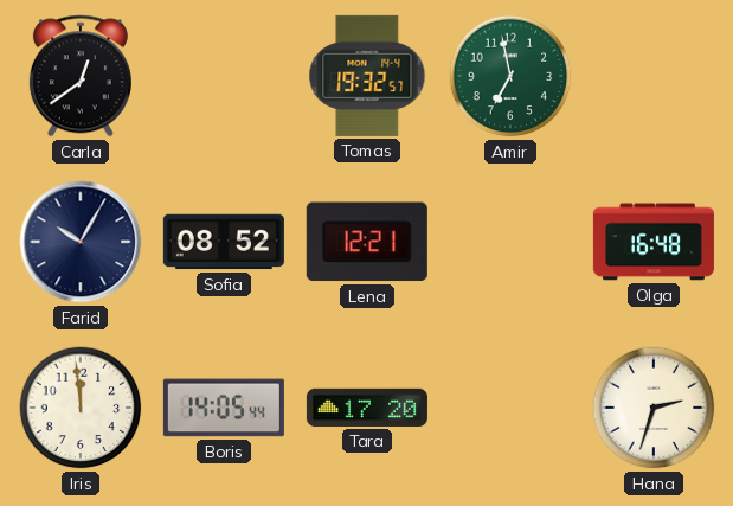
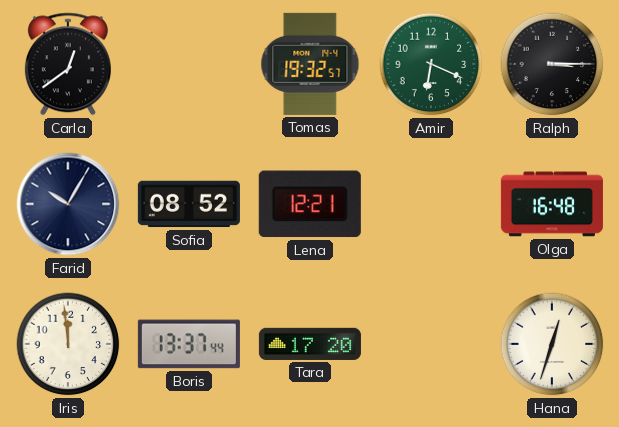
Amir: 6:58 -> 6:19 (431, 64)
Ralph: none -> 3:15 (552, 64)
Boris: 14:05 -> 13:37 (189, 344)
Hana: 2:33 -> 12:33 (552, 344)
